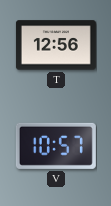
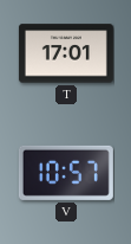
T: 12:56 -> 17:01 (66, 53)
